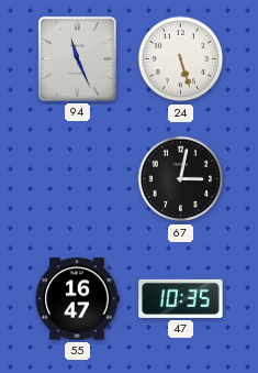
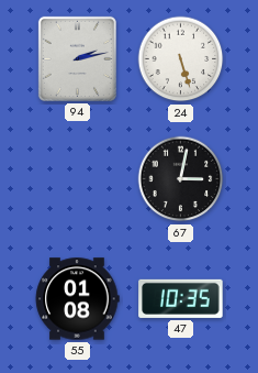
94: 11:26 -> 2:13 (77, 58)
55: 16:47 -> 01:08 (77, 299)
